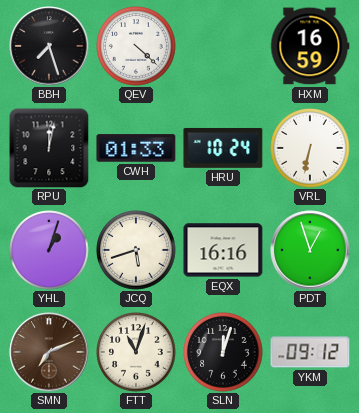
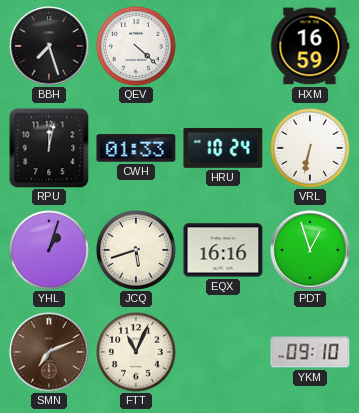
FTT: 11:03 -> 11:04 (136, 352)
SLN: 12:03 -> none (223, 352)
YKM: 09:12 -> 09:10 (310, 352)
